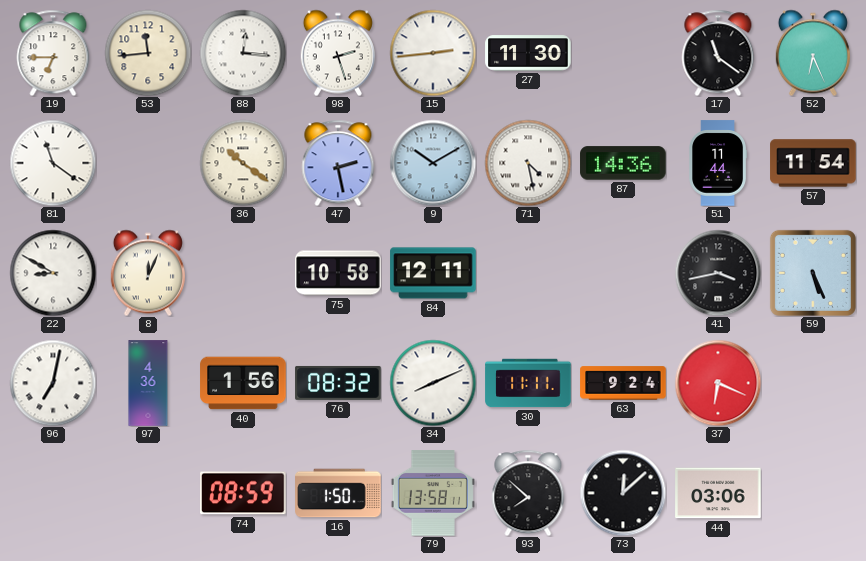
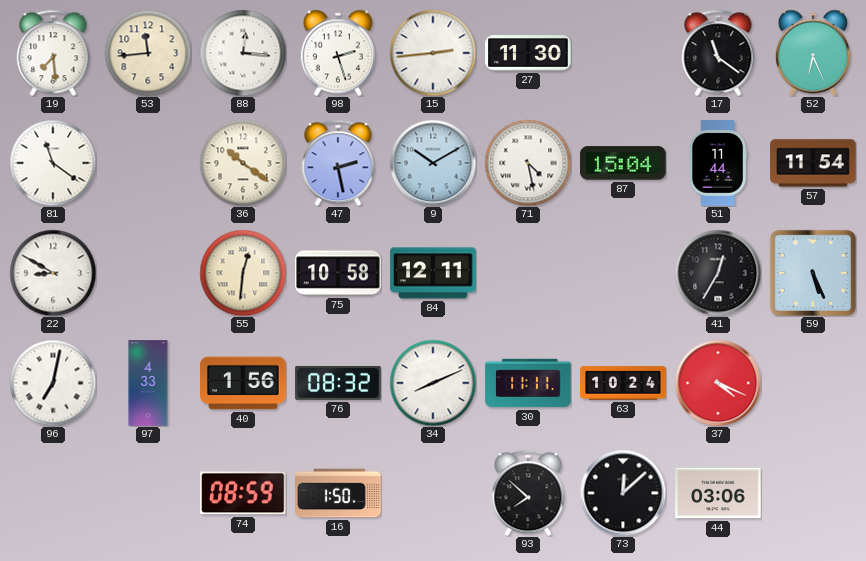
19: 6:45 -> 7:29 (53, 53)
87: 14:36 -> 15:04 (623, 163)
8: 12:04 -> none (148, 273)
55: none -> 12:31 (243, 273)
41: 3:43 -> 12:35 (718, 273)
97: 4:36 -> 4:33 (148, 383)
63: 9:24 -> 10:24 (623, 383)
37: 6:19 -> 4:19 (718, 383)
79: 13:58 -> none (433, 493)
